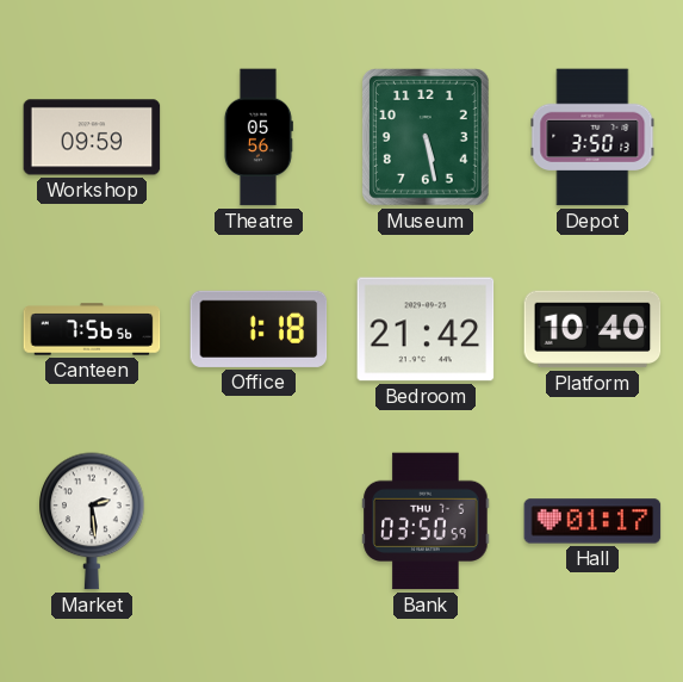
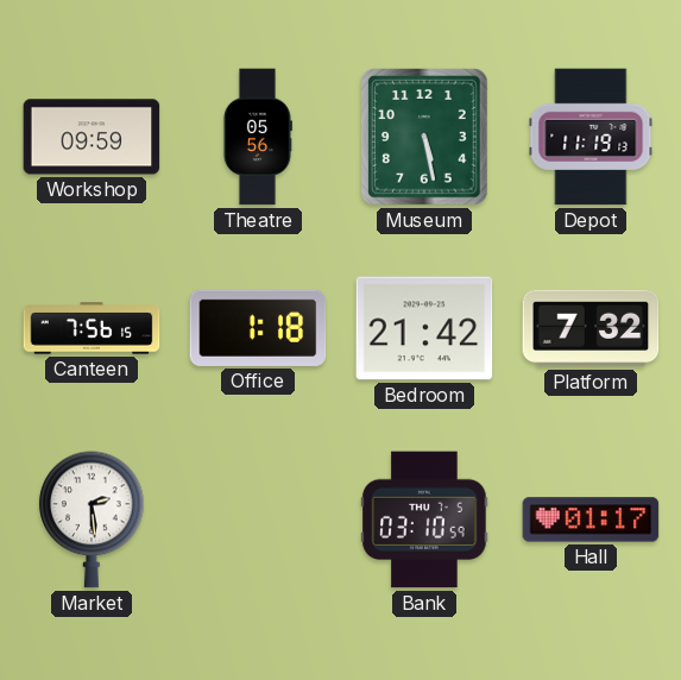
Depot: 3:50 -> 11:19 (591, 137)
Canteen: 7:56:56 -> 7:56:15 (92, 328)
Platform: 10:40 -> 7:32 (591, 328)
Bank: 03:50 -> 03:10 (424, 520)
